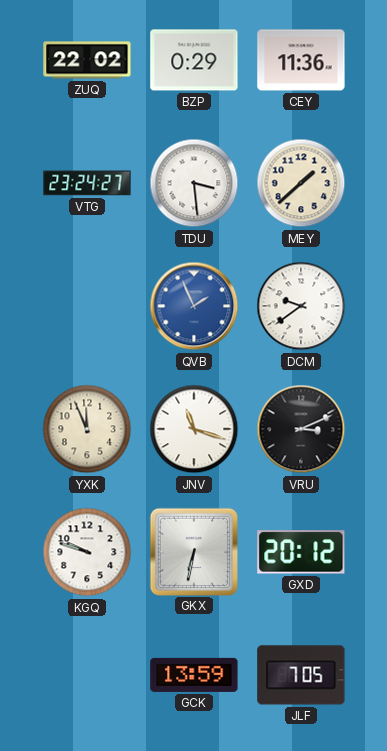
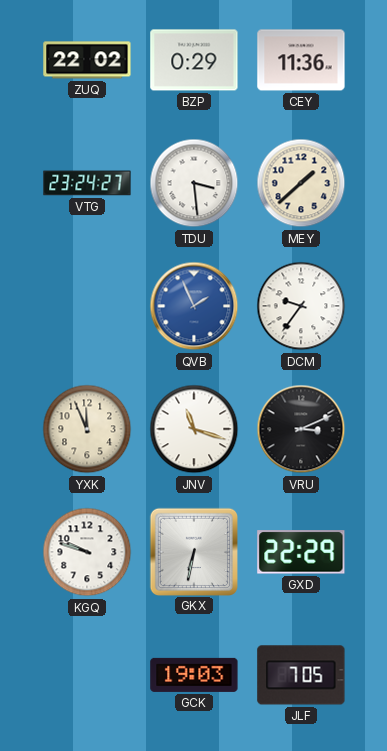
DCM: 9:39 -> 9:36 (301, 306)
GXD: 20:12 -> 22:29 (301, 552)
GCK: 13:59 -> 19:03 (194, 675)
